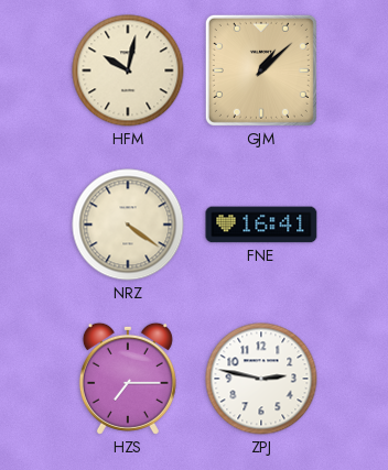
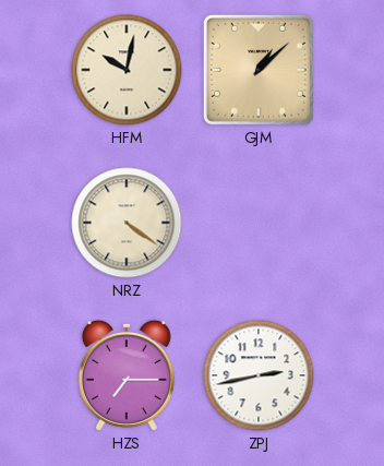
FNE: 16:41 -> none (261, 225)
ZPJ: 2:47 -> 2:43 (259, 375)
